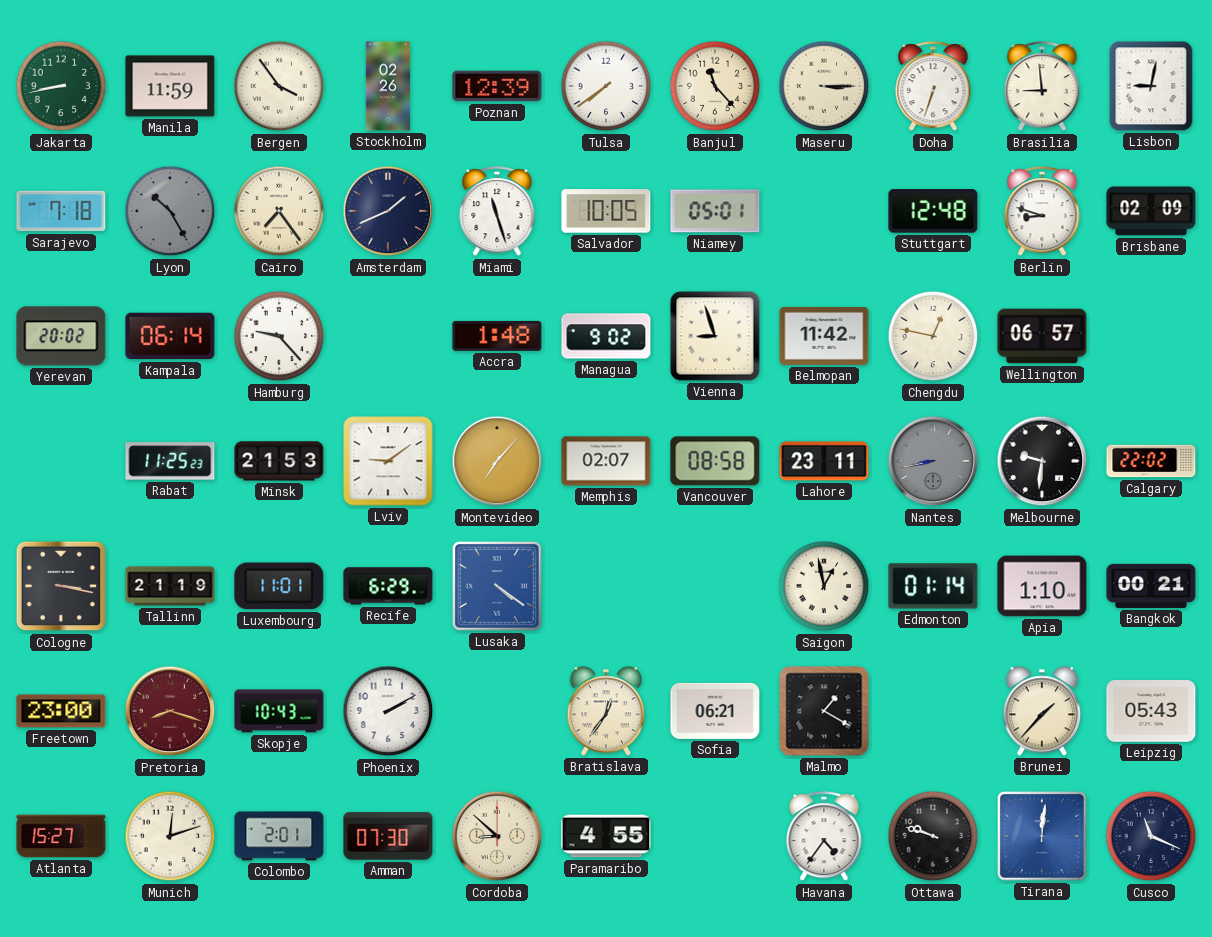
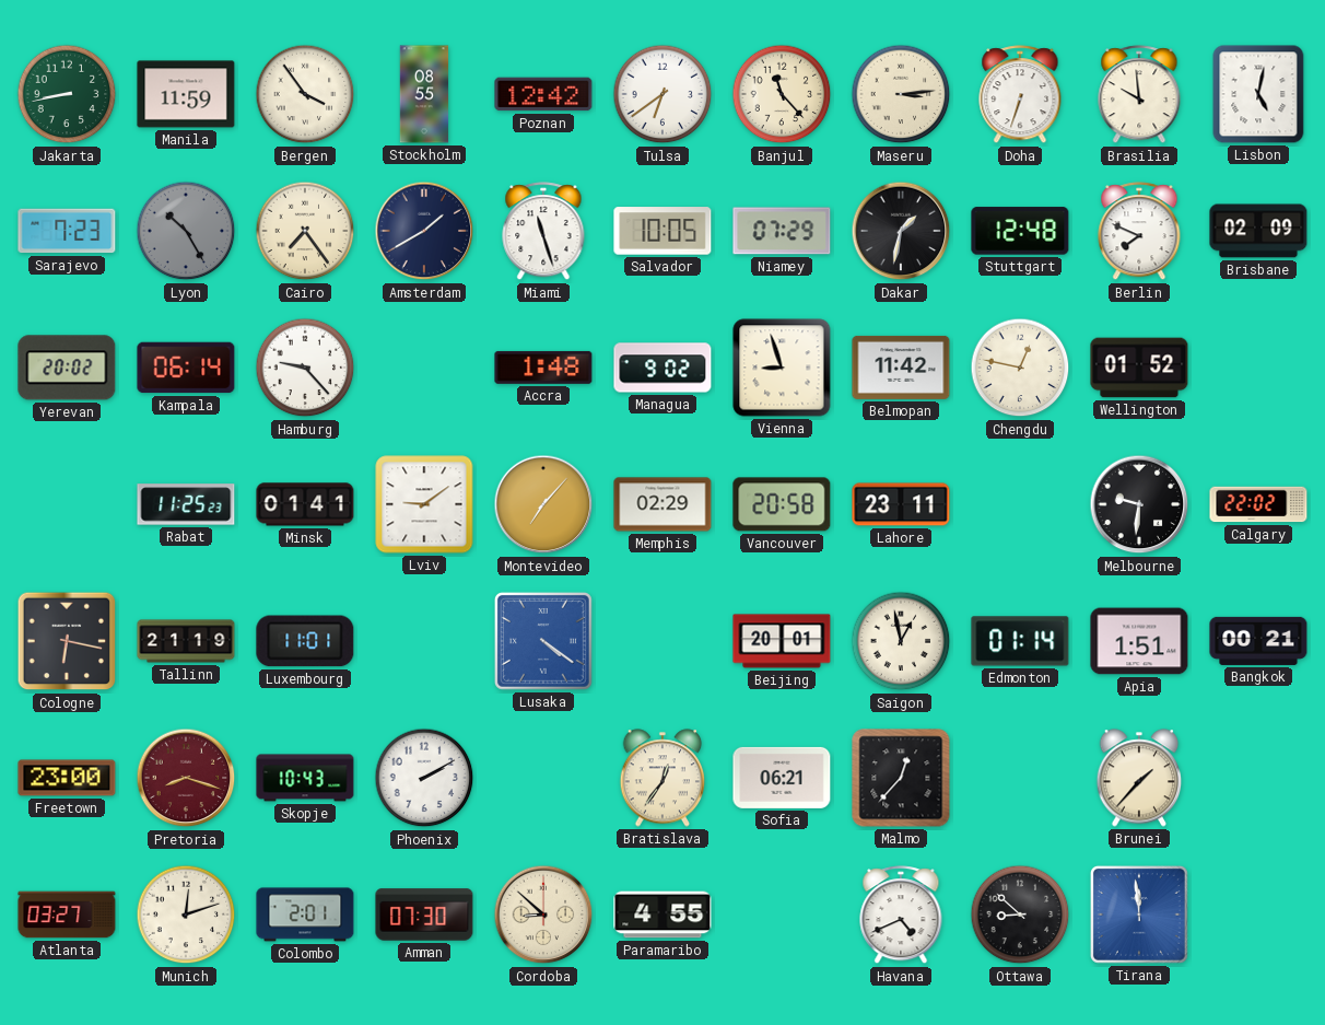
Stockholm: 02:26 -> 08:55 (424, 94)
Poznan: 12:39 -> 12:42 (543, 94)
Tulsa: 7:39 -> 6:39 (662, 94)
Maseru: 3:15 -> 3:14 (901, 94)
Brasilia: 8:59 -> 9:59 (1139, 95)
Lisbon: 9:02 -> 5:02 (1258, 94)
Sarajevo: 7:18 -> 7:23 (67, 231)
Amsterdam: 1:41 -> 1:40 (424, 231)
Niamey: 05:01 -> 07:29 (782, 231)
Dakar: none -> 1:32 (901, 231)
Berlin: 8:48 -> 7:49 (1139, 232)
Wellington: 06:57 -> 01:52 (1139, 368)
Minsk: 21:53 -> 01:41 (305, 504)
Memphis: 02:07 -> 02:29 (662, 504)
Vancouver: 08:58 -> 20:58 (782, 504)
Nantes: 8:43 -> none (933, 461)
Cologne: 3:17 -> 6:17 (67, 641)
Recife: 6:29 -> none (388, 586)
Beijing: none -> 20:01 (782, 641)
Apia: 1:10 -> 1:51 (1139, 641)
Malmo: 1:20 -> 12:37 (901, 778)
Leipzig: 05:43 -> none (1151, 711)
Atlanta: 15:27 -> 03:27 (67, 915)
Havana: 4:36 -> 4:41 (901, 916)
Ottawa: 9:48 -> 8:52 (1020, 915)
Tirana: 12:01 -> 11:59 (1139, 915)
Cusco: 11:19 -> none (1151, 836)
